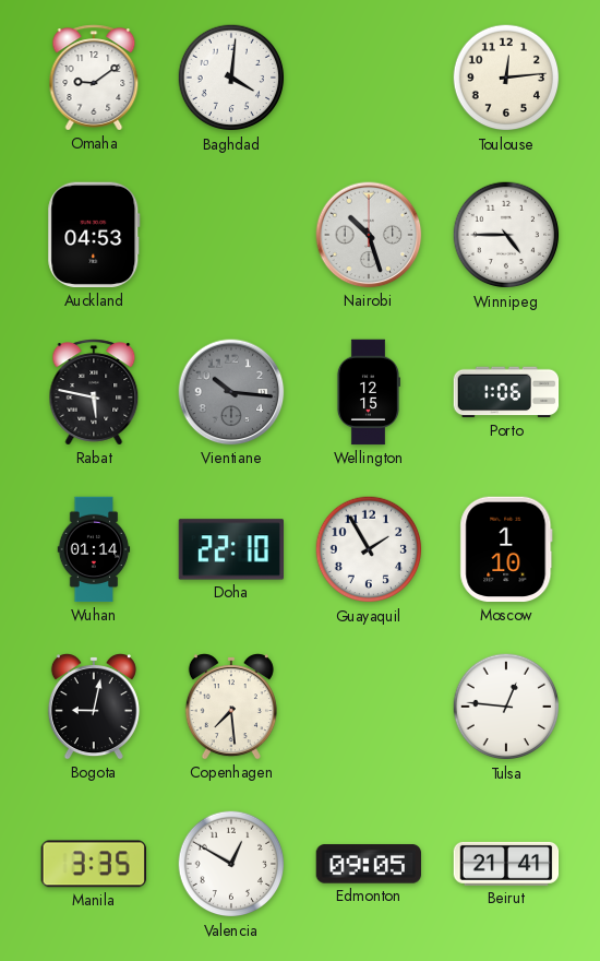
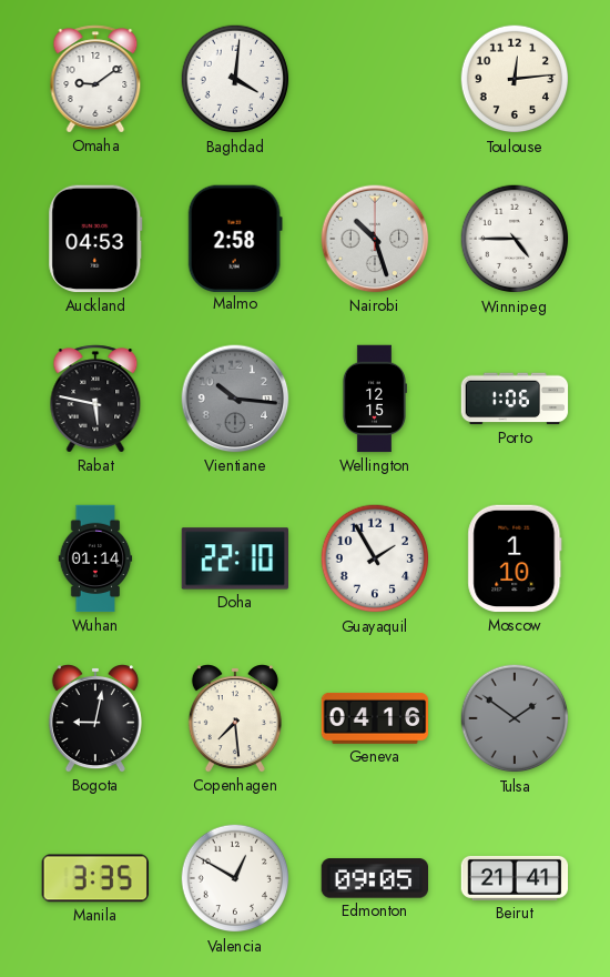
Malmo: none -> 2:58 (235, 238)
Geneva: none -> 04:16 (375, 718)
Tulsa: 12:46 -> 1:51 (515, 718)
Tulsa dial: white -> grey (515, 718)
